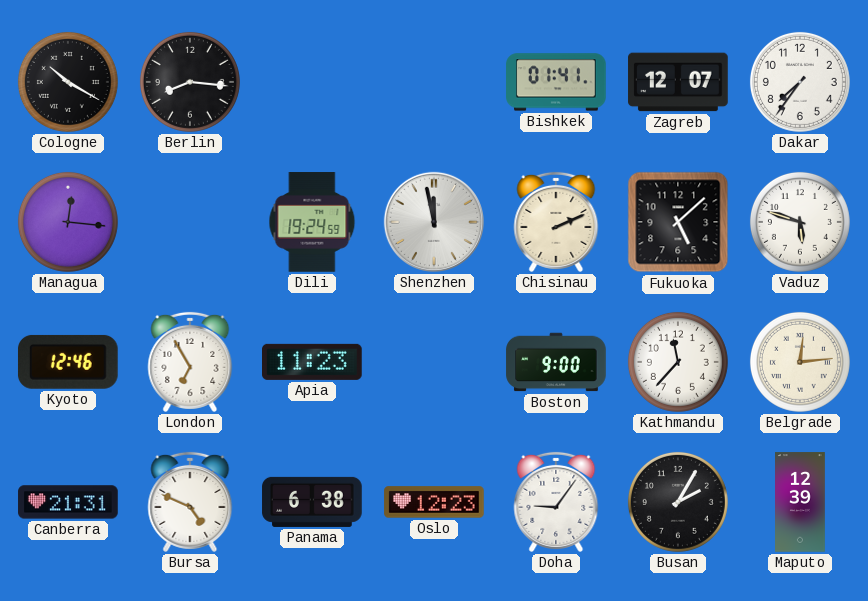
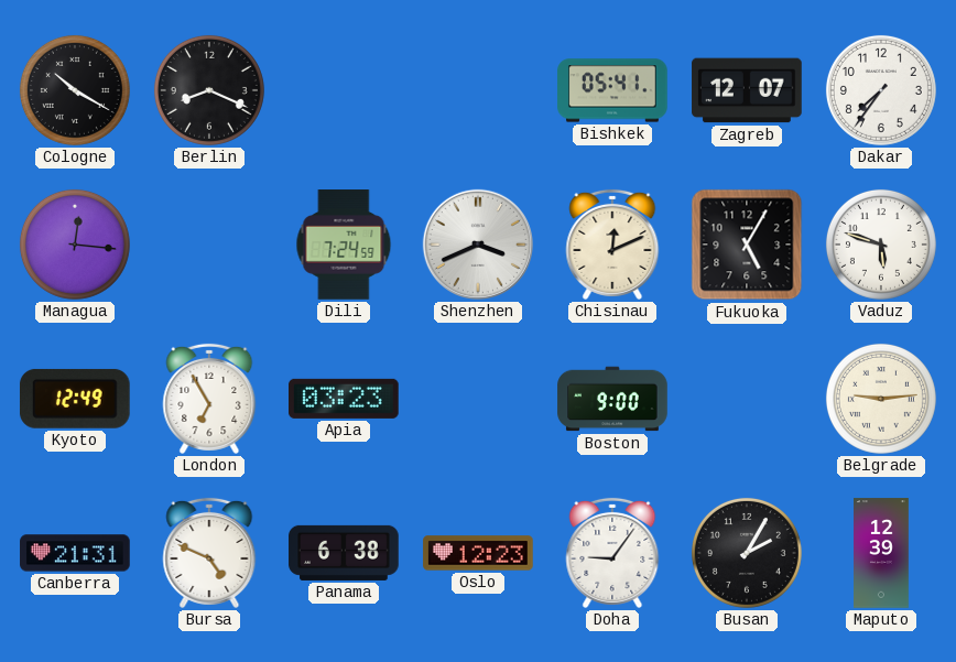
Berlin: 8:16 -> 8:19 (209, 90)
Bishkek: 01:41 -> 05:41 (612, 90)
Dili: 19:24 -> 7:24 (344, 245)
Shenzhen: 11:58 -> 3:41 (478, 245)
Chisinau: 2:11 -> 12:11 (612, 245)
Fukuoka: 5:08 -> 5:05 (747, 245)
Kyoto: 12:46 -> 12:49 (75, 399)
Apia: 11:23 -> 03:23 (345, 399)
Kathmandu: 11:37 -> none (678, 362)
Belgrade: 12:14 -> 9:14 (881, 399)
